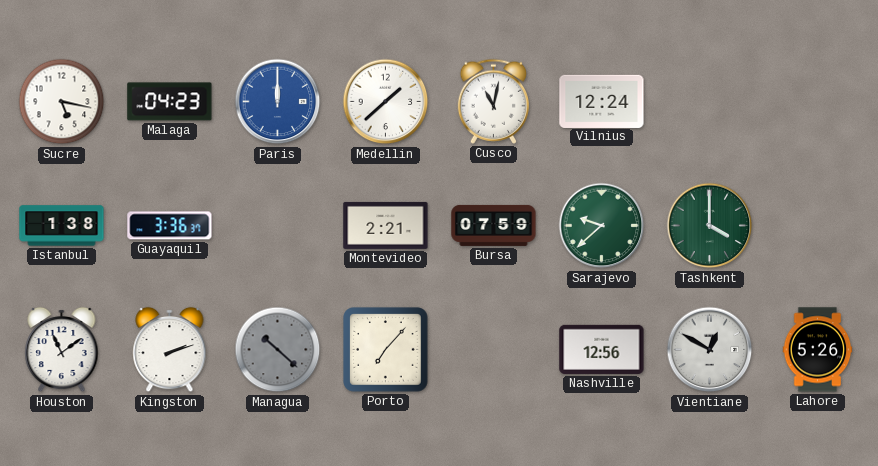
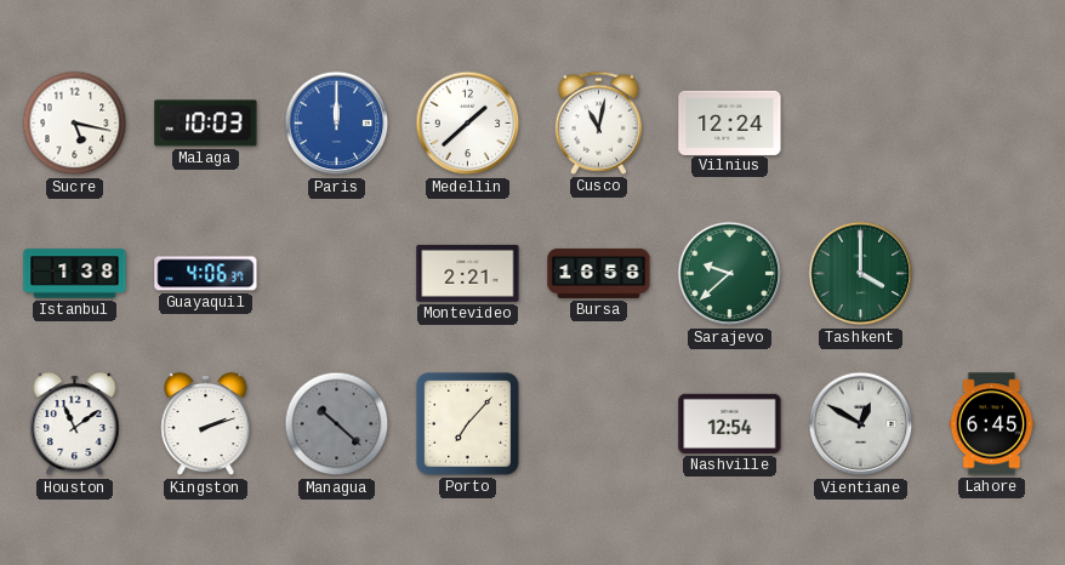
Malaga: 04:23 -> 10:03 (206, 124)
Guayaquil: 3:36 -> 4:06 (206, 274)
Bursa: 07:59 -> 16:58 (599, 273)
Nashville: 12:56 -> 12:54 (730, 423)
Lahore: 5:26 -> 6:45 (992, 424)
